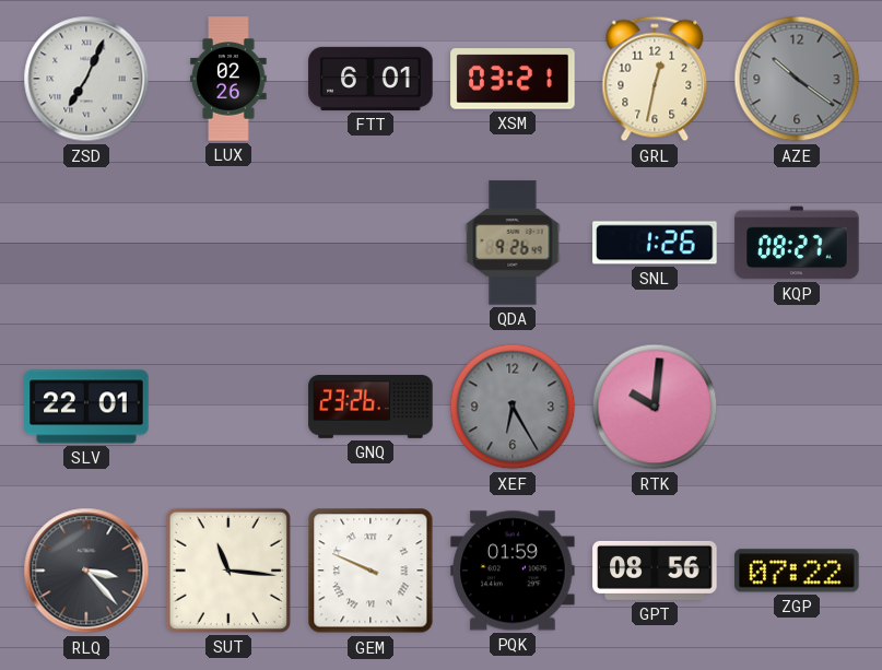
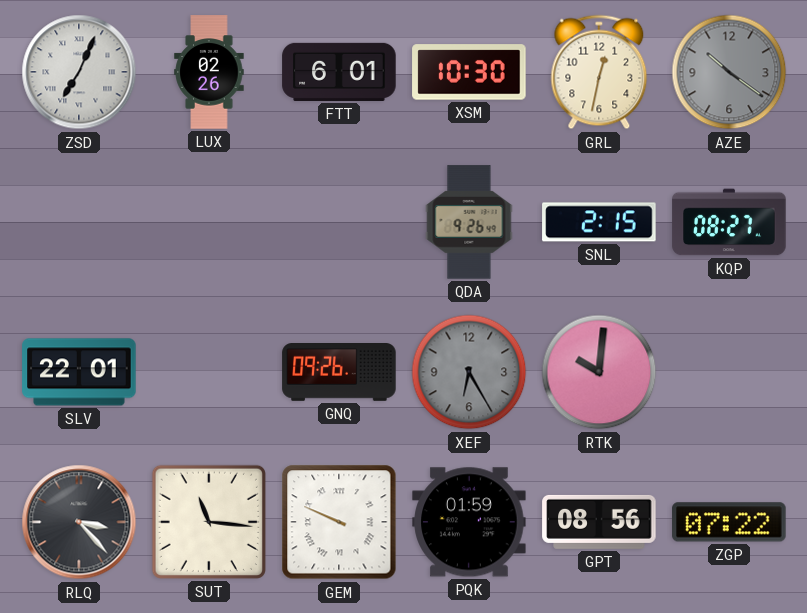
XSM: 03:21 -> 10:30 (469, 72)
SNL: 1:26 -> 2:15 (599, 222)
GNQ: 23:26 -> 09:26 (339, 373)
